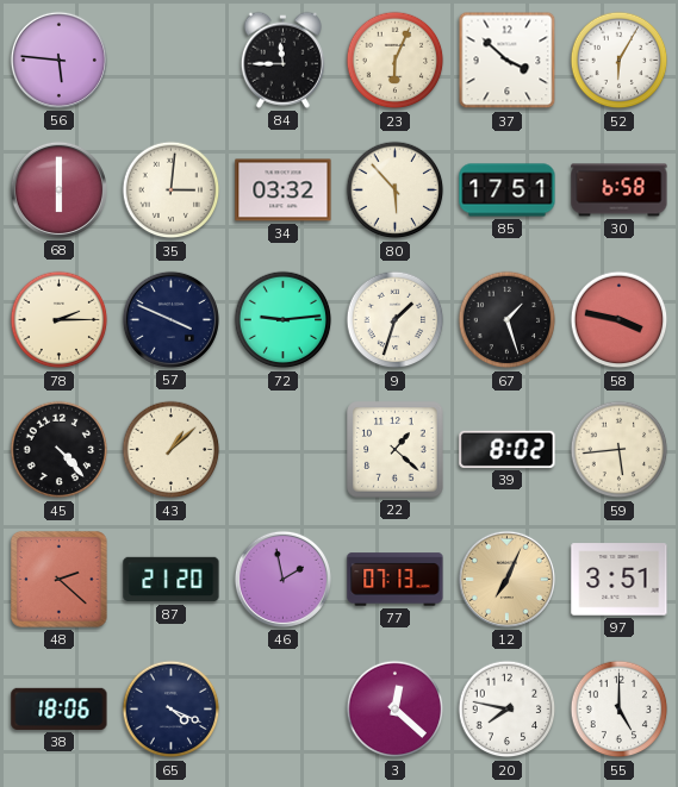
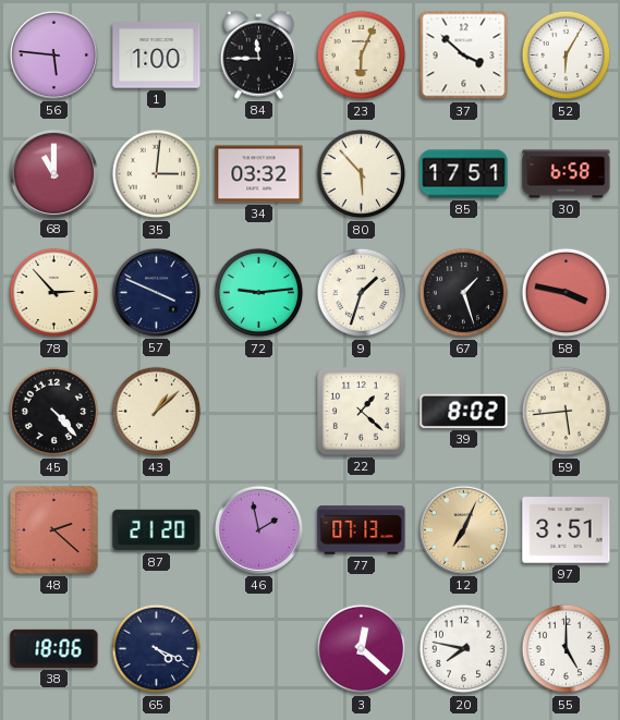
1: none -> 1:00 (157, 56)
68: 6:00 -> 11:00 (53, 173)
78: 2:15 -> 2:53 (54, 293)
